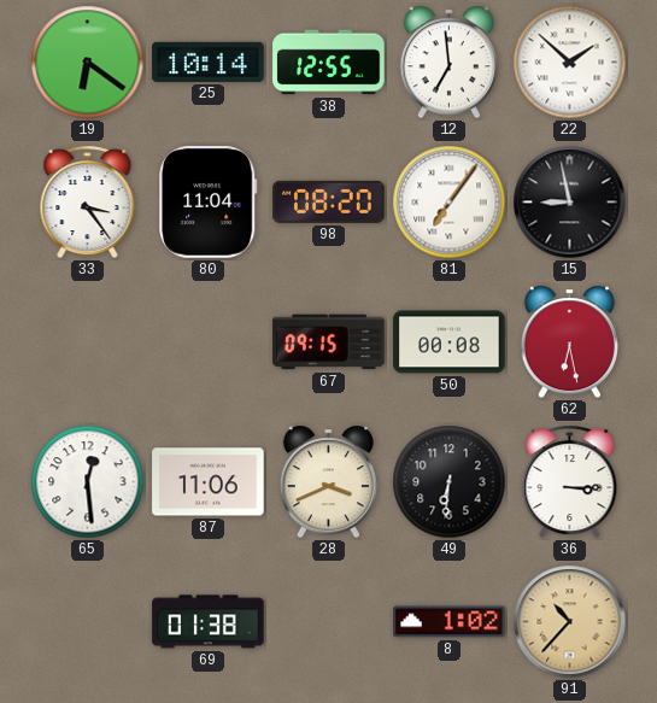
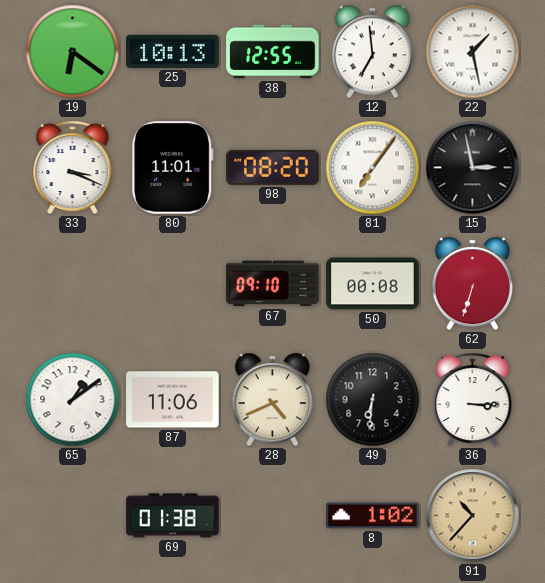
25: 10:14 -> 10:13 (173, 51)
22: 1:52 -> 1:28 (473, 52)
33: 3:24 -> 3:19 (73, 168)
80: 11:04 -> 11:01 (173, 168)
15: 8:58 -> 2:58 (473, 168)
67: 09:15 -> 09:10 (273, 284)
62: 6:28 -> 6:33 (472, 284)
65: 12:29 -> 1:09 (73, 400)
28: 3:41 -> 4:41 (272, 400)
